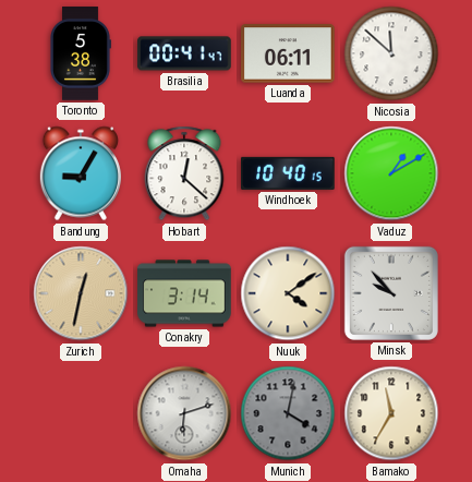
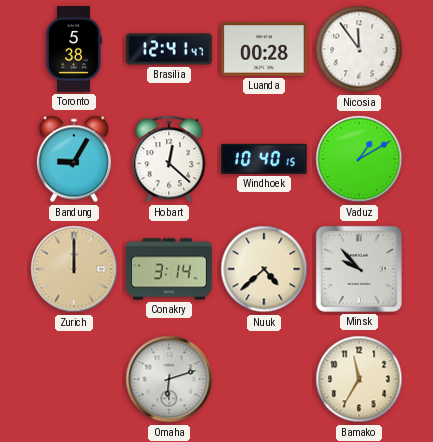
Brasilia: 00:41 -> 12:41 (169, 49)
Luanda: 06:11 -> 00:28 (264, 49)
Nicosia: 11:52 -> 11:54 (359, 49)
Zurich: 12:32 -> 12:00 (74, 269)
Nuuk: 4:09 -> 4:38 (264, 269)
Munich: 4:02 -> none (288, 413)
